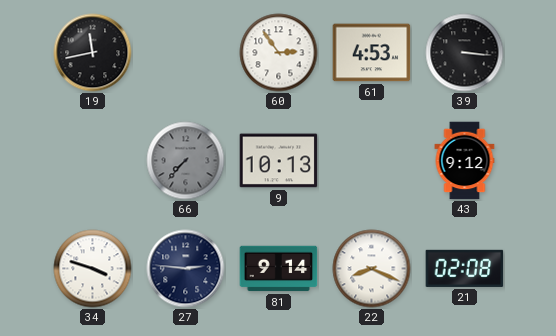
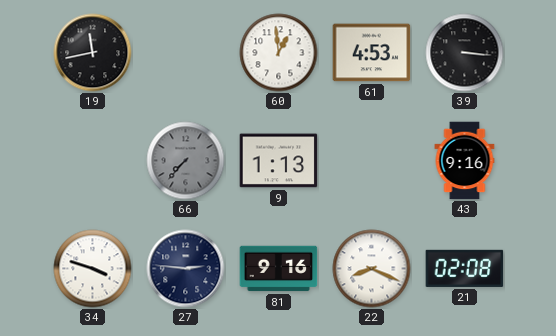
60: 2:54 -> 12:59 (279, 53)
9: 10:13 -> 1:13 (279, 161)
43: 9:12 -> 9:16 (465, 161)
81: 9:14 -> 9:16 (279, 269)
